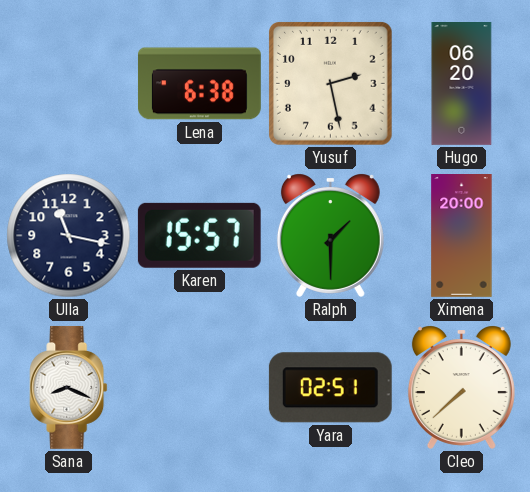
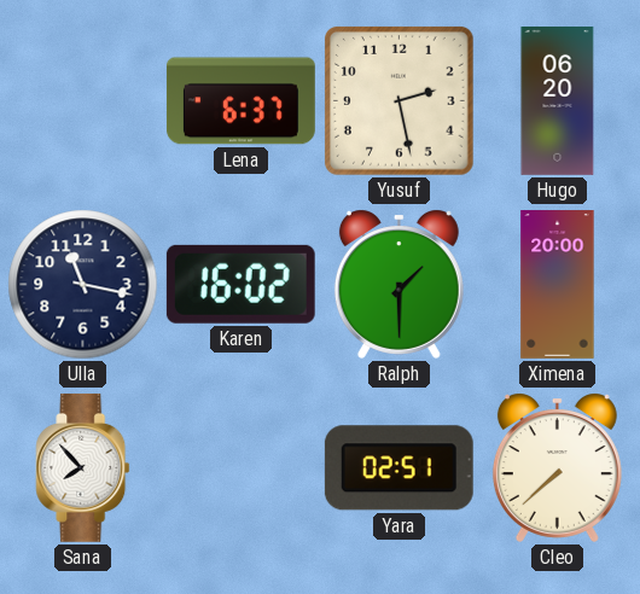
Lena: 6:38 -> 6:37 (240, 101)
Karen: 15:57 -> 16:02 (240, 284)
Sana: 8:19 -> 7:53 (83, 467)
